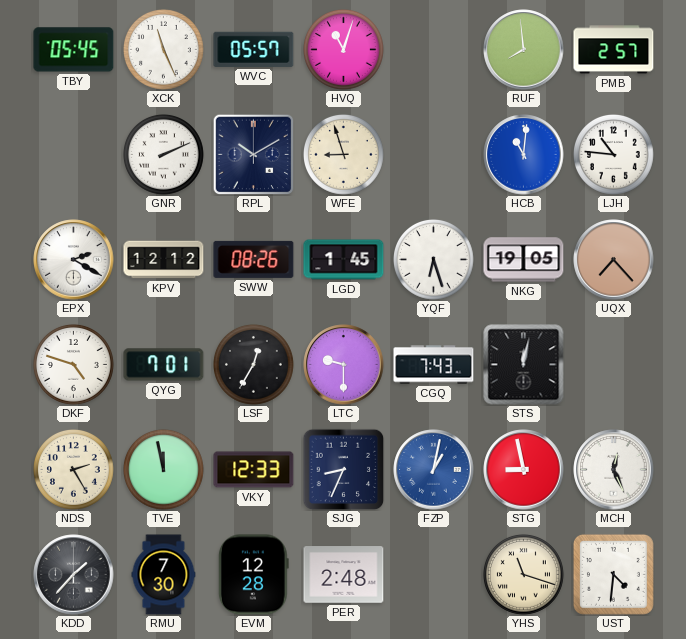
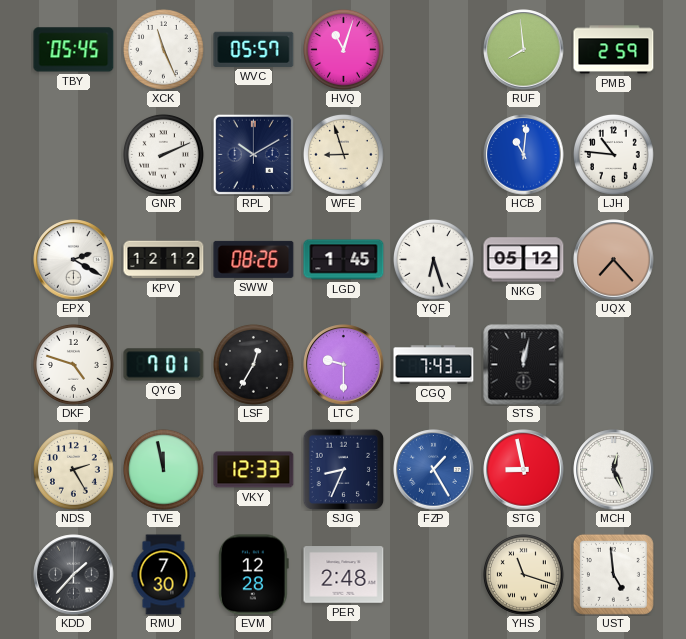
PMB: 2:57 -> 2:59 (614, 50)
NKG: 19:05 -> 05:12 (524, 260)
FZP: 1:02 -> 1:25 (434, 470)
UST: 4:31 -> 4:59 (613, 574)
